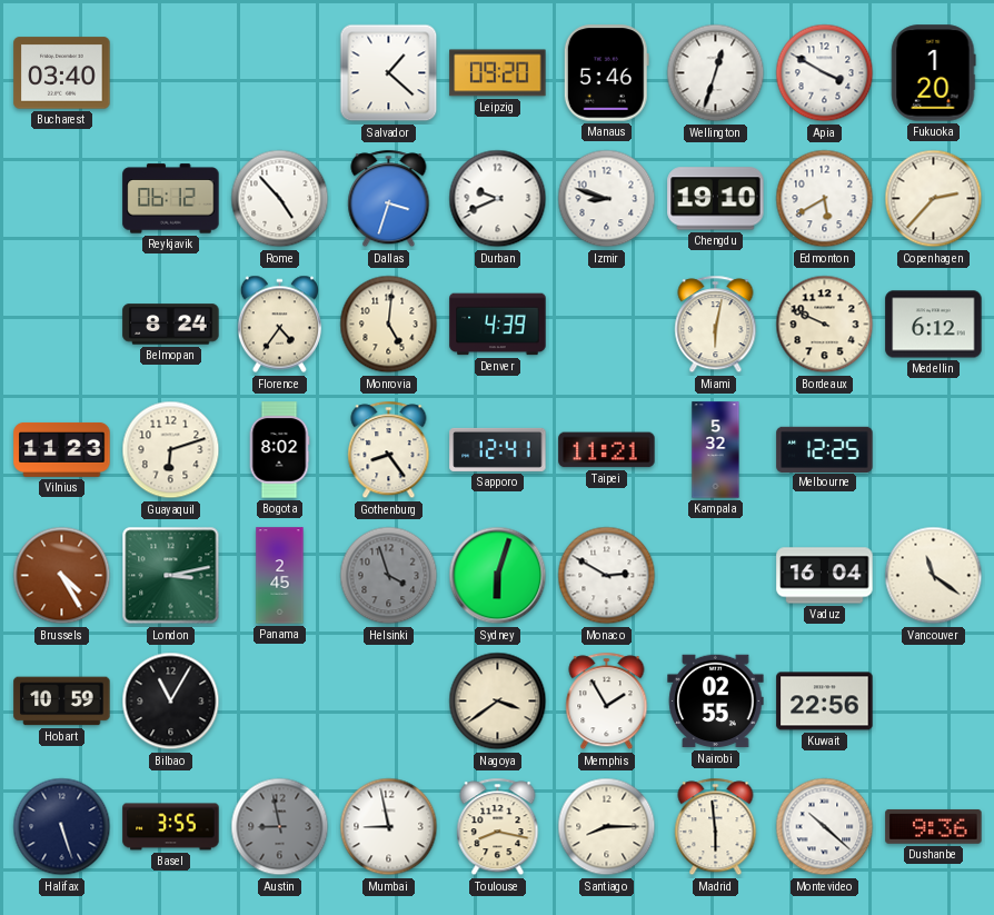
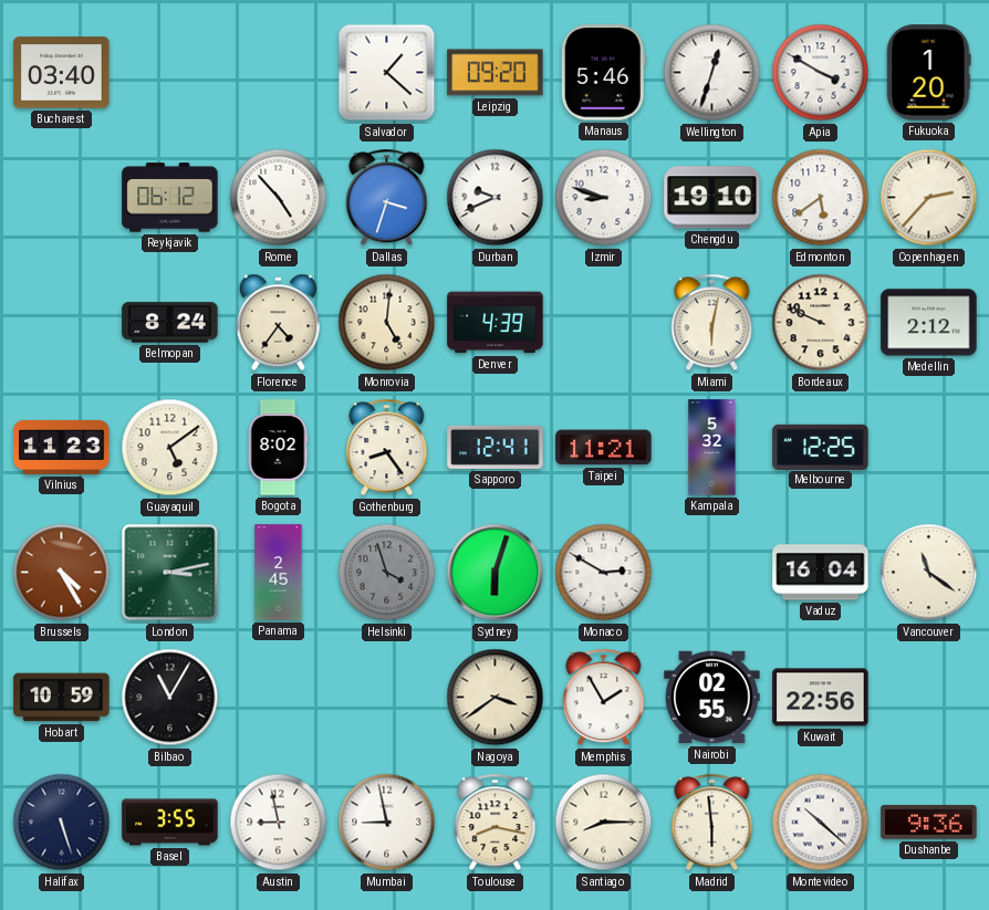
Edmonton: 5:40 -> 5:39 (821, 198)
Medellin: 6:12 -> 2:12 (929, 323)
Guayaquil: 6:12 -> 5:09 (170, 448)
Austin dial: grey -> white (279, 823)
